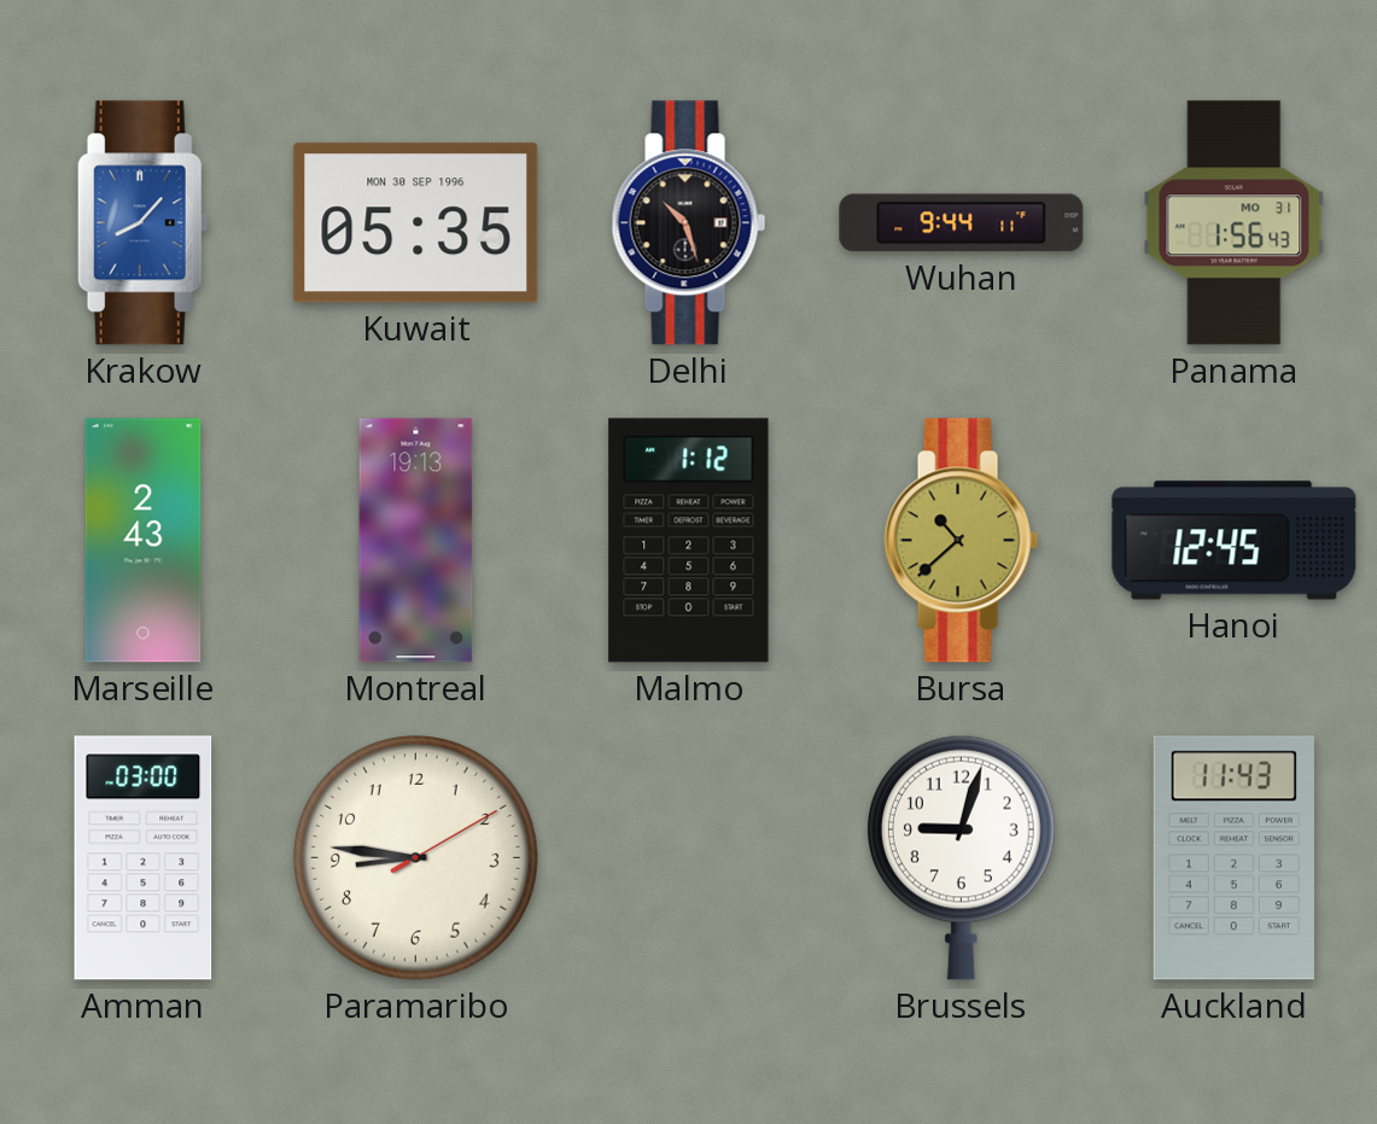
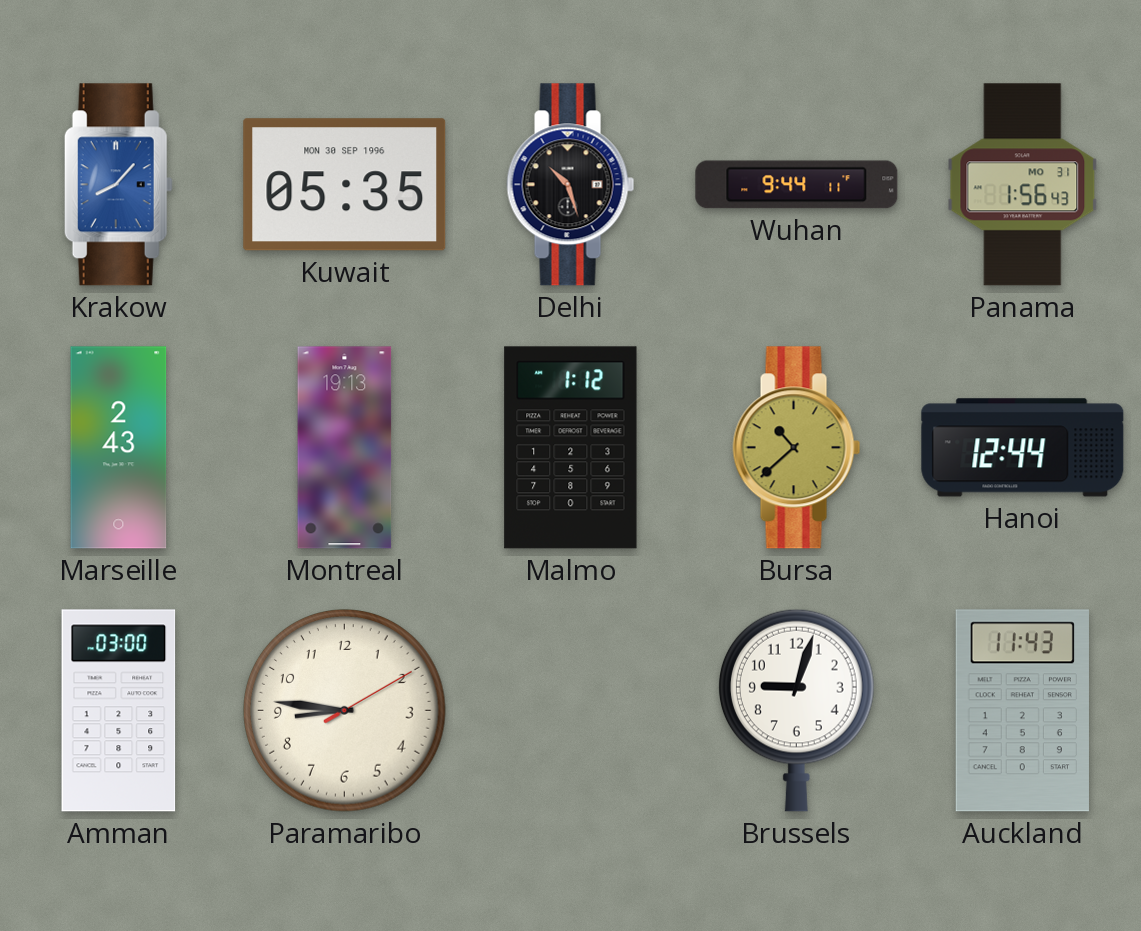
Hanoi: 12:45 -> 12:44 (1023, 448)
